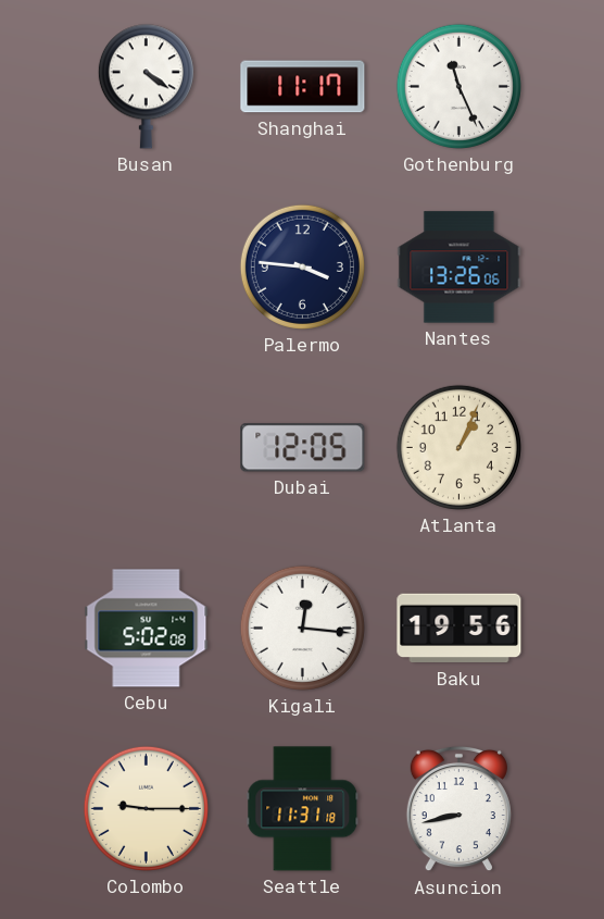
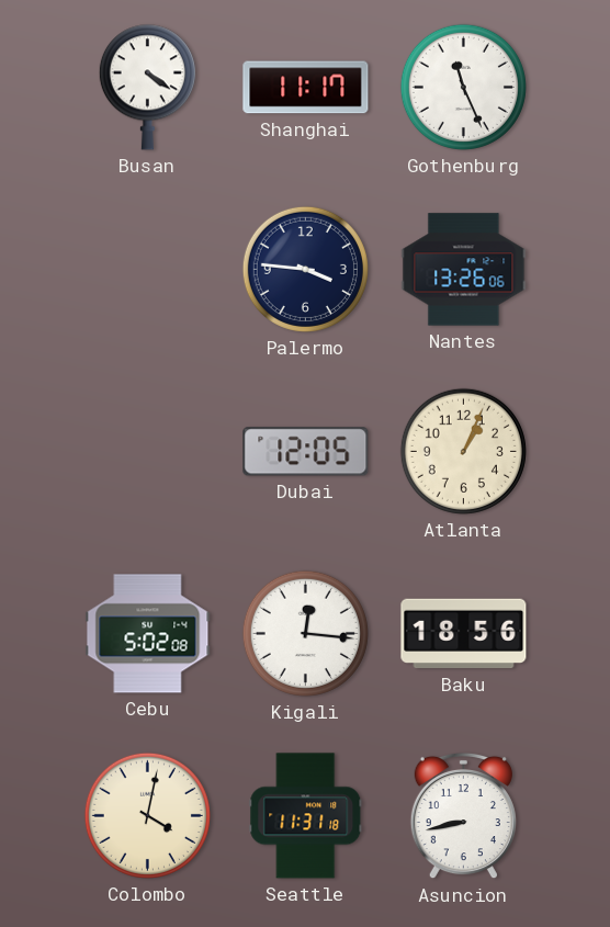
Baku: 19:56 -> 18:56 (464, 634)
Colombo: 9:15 -> 4:02 (147, 815)
